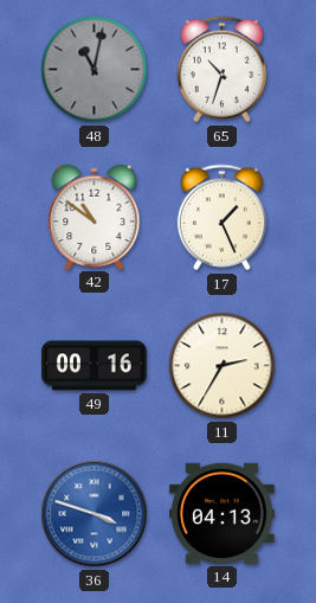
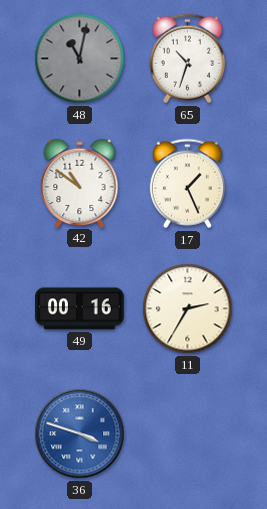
14: 04:13 -> none (221, 513)
